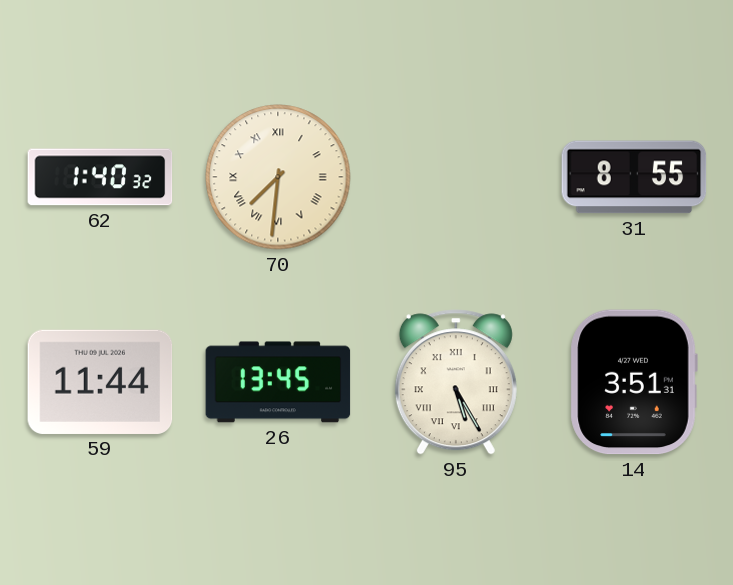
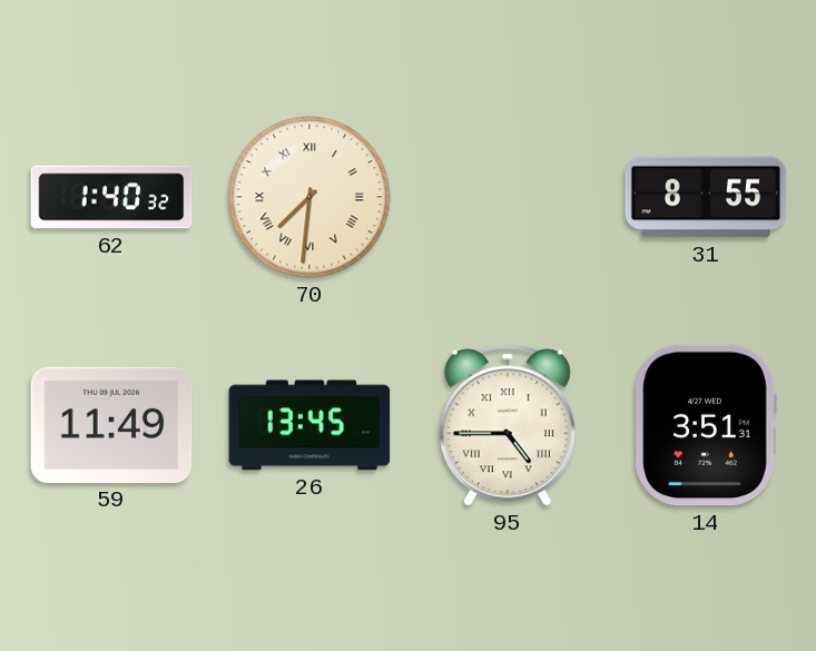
59: 11:44 -> 11:49 (111, 425)
95: 5:25 -> 4:45 (508, 425)
